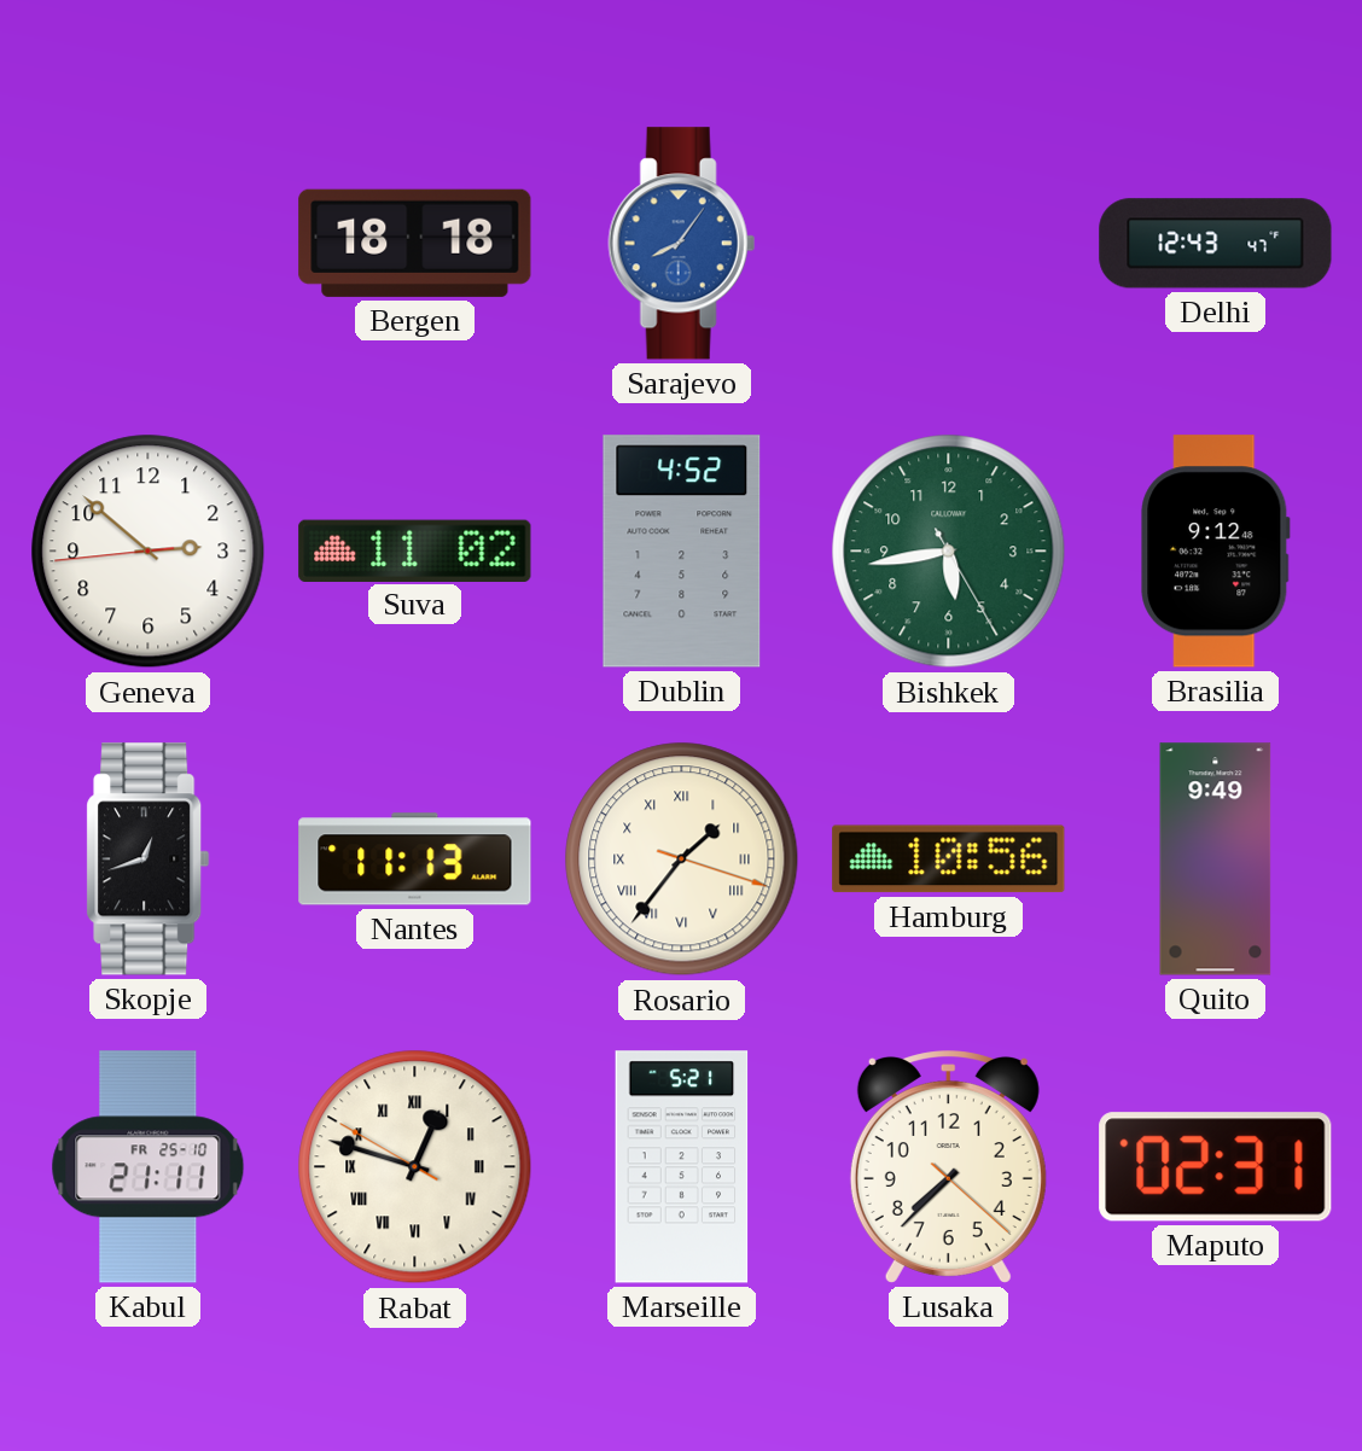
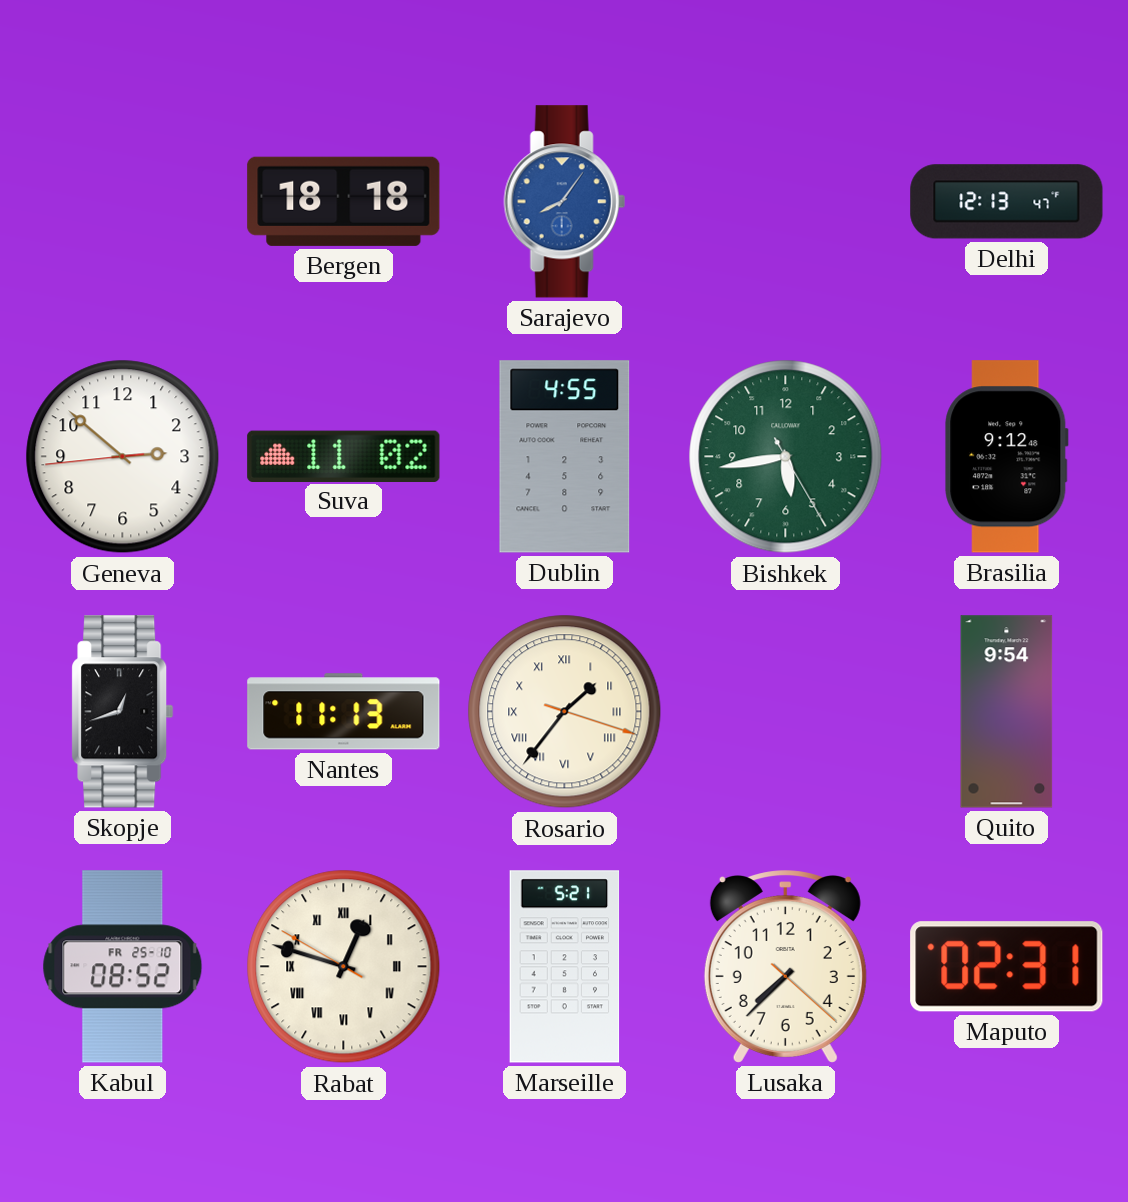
Delhi: 12:43 -> 12:13 (1007, 202)
Dublin: 4:52 -> 4:55 (565, 457)
Hamburg: 10:56 -> none (949, 859)
Quito: 9:49 -> 9:54 (1007, 712)
Kabul: 21:11 -> 08:52 (123, 967)
